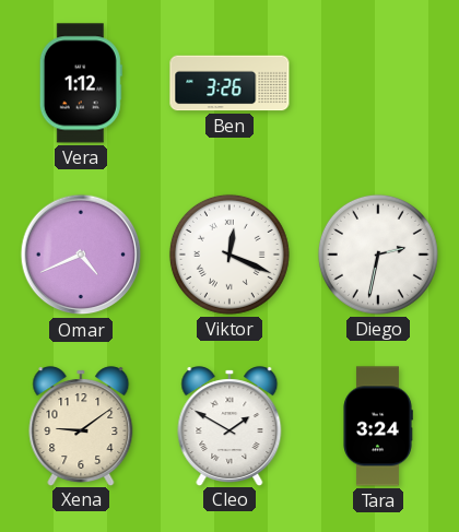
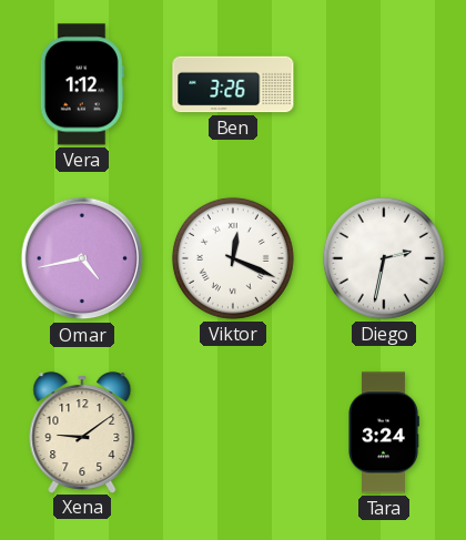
Omar: 4:41 -> 4:43 (82, 258)
Cleo: 1:50 -> none (229, 426)
